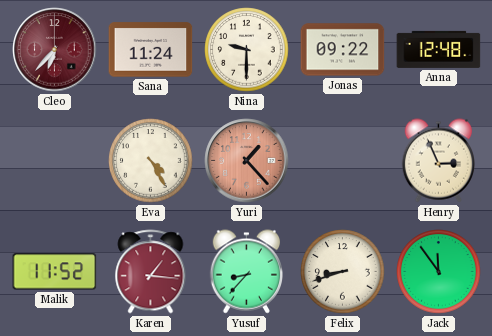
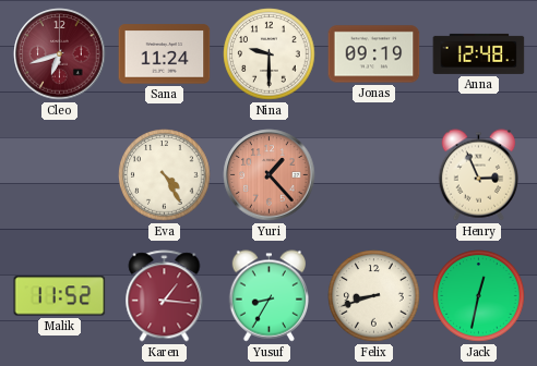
Cleo: 6:37 -> 6:42 (60, 54)
Jonas: 09:22 -> 09:19 (374, 54)
Yusuf: 8:37 -> 8:35 (268, 296)
Jack: 11:54 -> 12:32 (479, 296)
